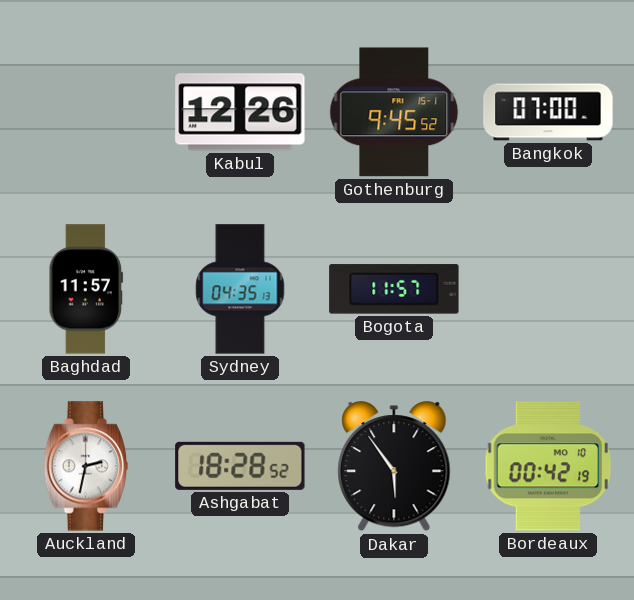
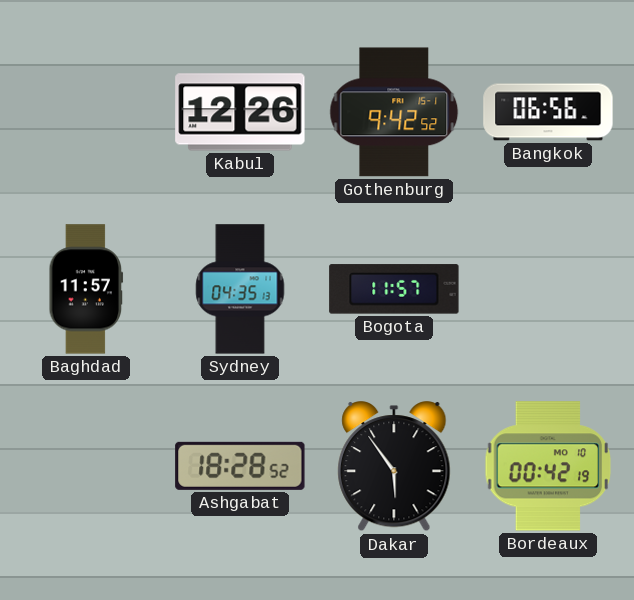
Gothenburg: 9:45 -> 9:42 (394, 112)
Bangkok: 07:00 -> 06:56 (548, 112)
Auckland: 2:32 -> none (85, 466)
